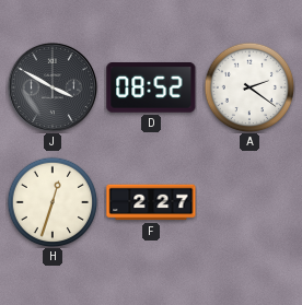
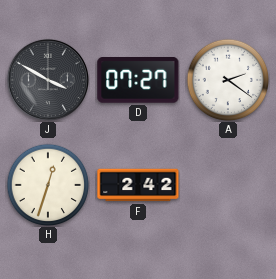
D: 08:52 -> 07:27 (138, 81)
F: 2:27 -> 2:42 (138, 185)
